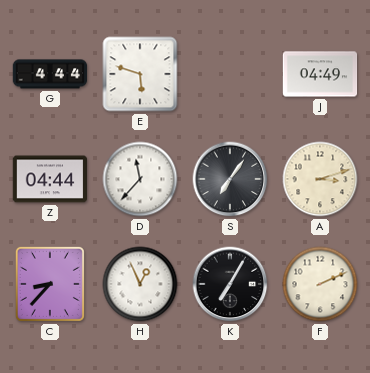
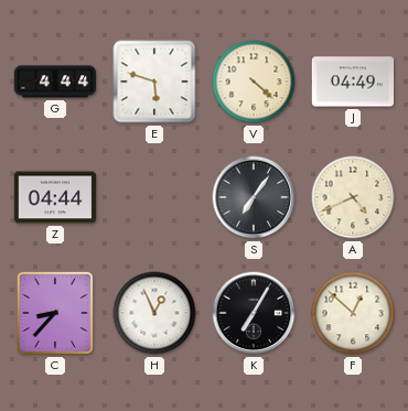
V: none -> 4:22 (254, 82)
D: 11:37 -> none (140, 179)
A: 3:12 -> 4:41 (353, 197)
F: 2:11 -> 12:52 (353, 313)
